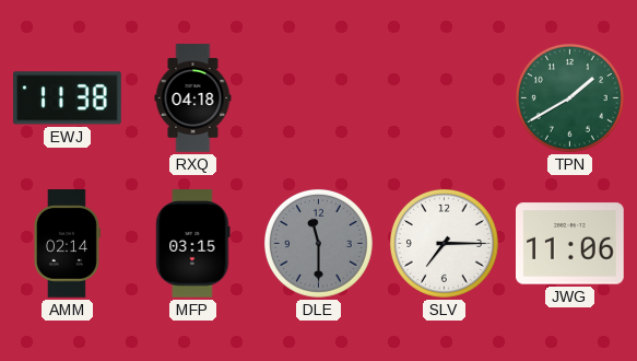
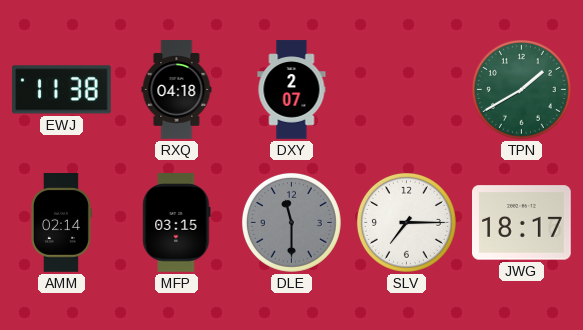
DXY: none -> 2:07 (292, 90)
JWG: 11:06 -> 18:17 (522, 223)
